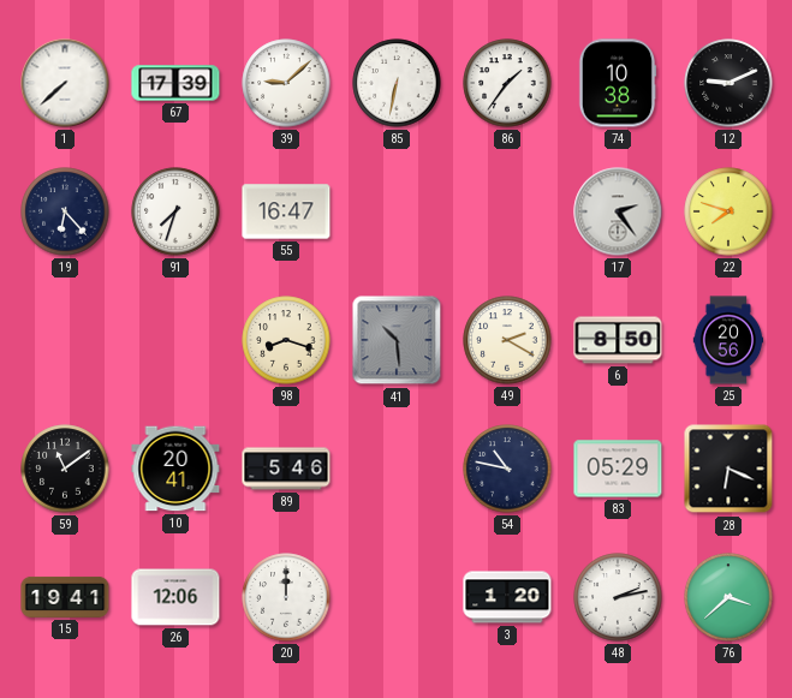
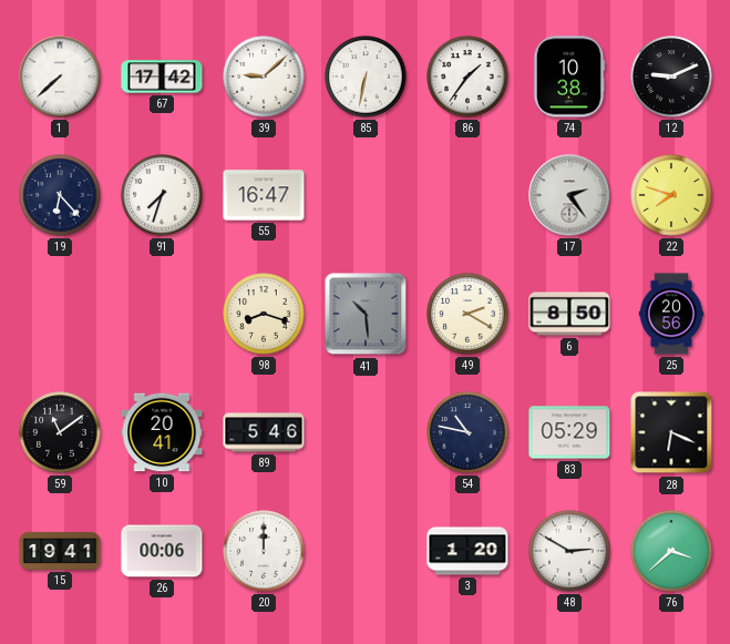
67: 17:39 -> 17:42 (162, 76)
26: 12:06 -> 00:06 (162, 551)
48: 2:13 -> 2:50 (569, 551)
